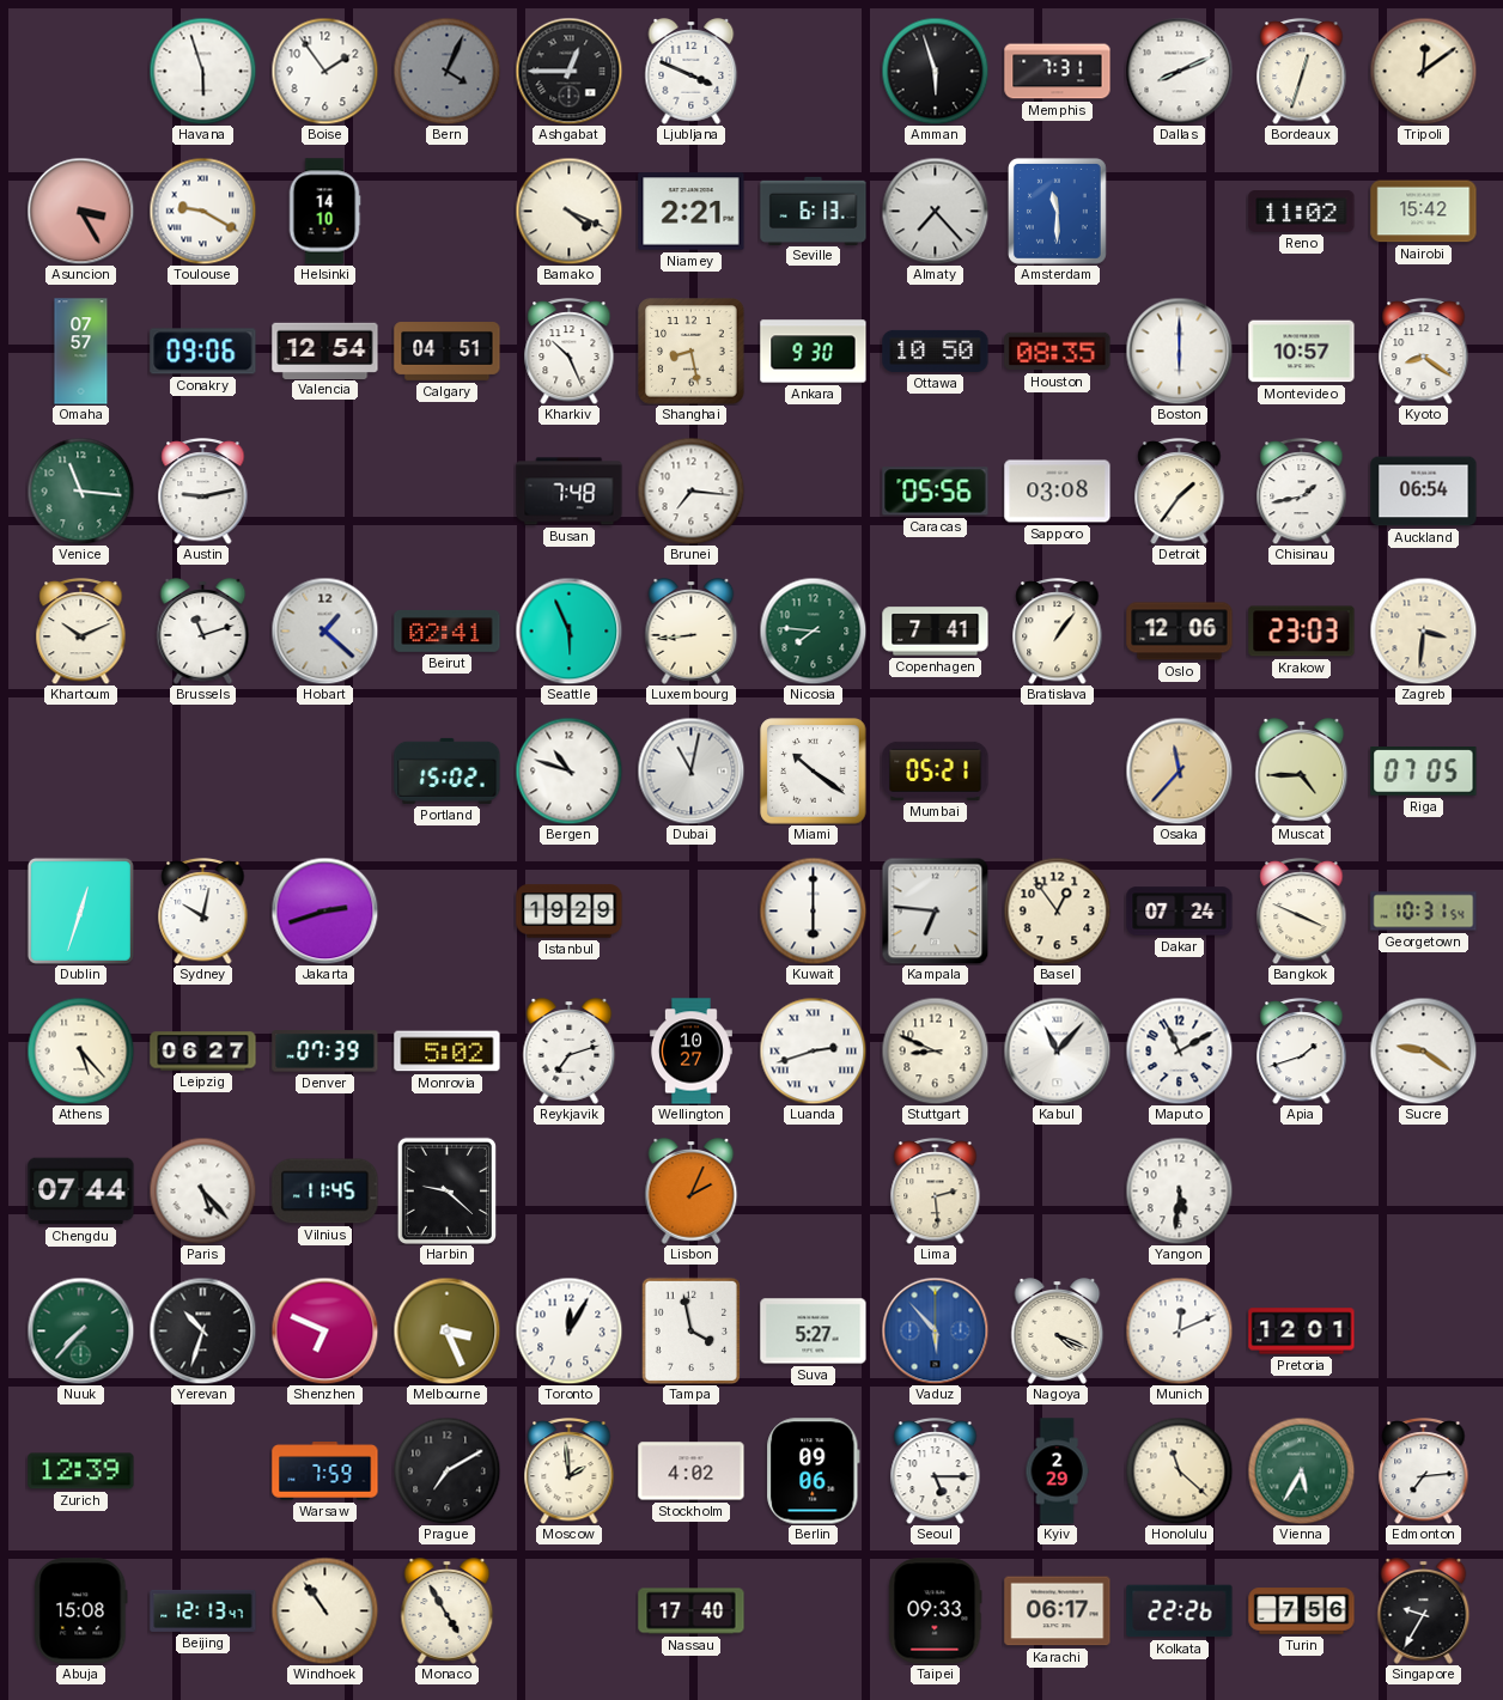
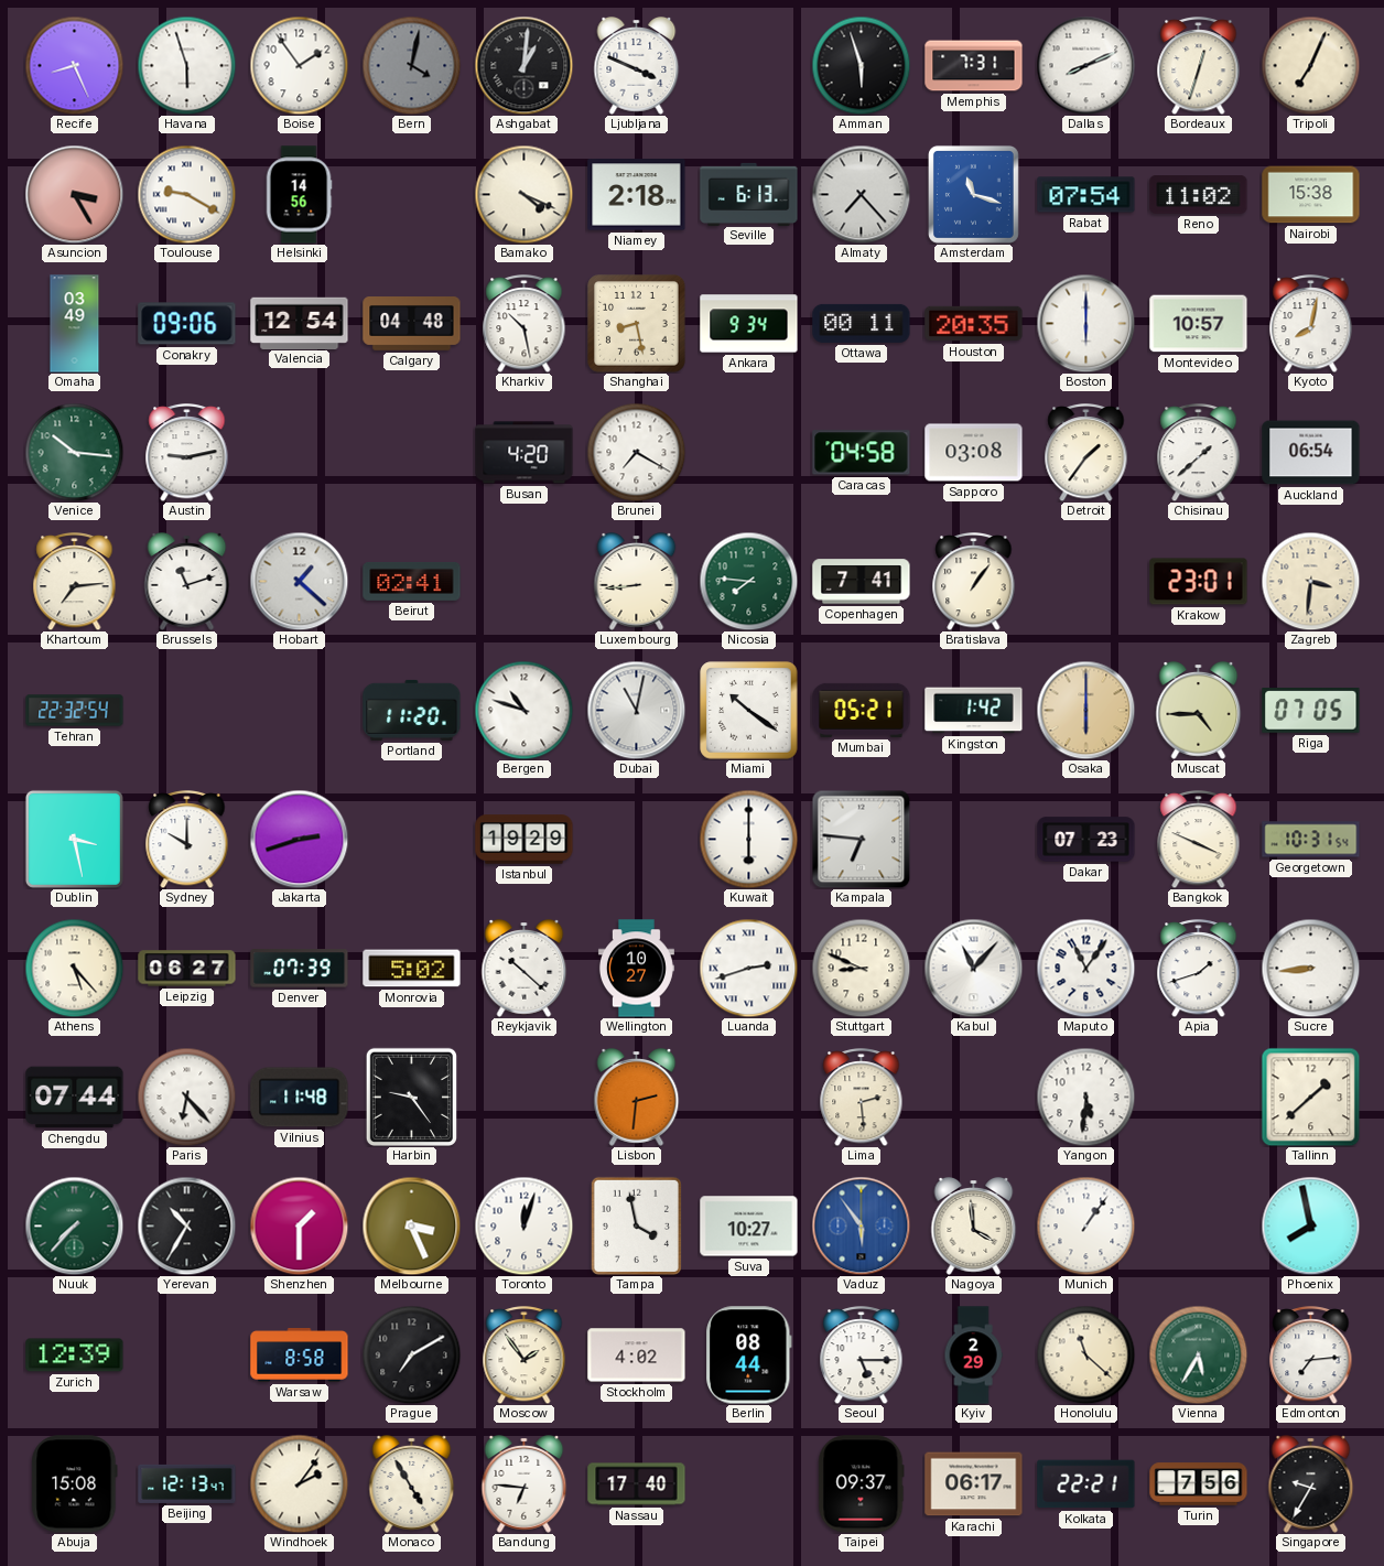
Recife: none -> 8:26 (74, 65)
Bern: 4:04 -> 4:02 (411, 65)
Ashgabat: 12:45 -> 1:01 (523, 65)
Tripoli: 12:09 -> 7:04 (1310, 65)
Helsinki: 14:10 -> 14:56 (299, 195)
Niamey: 2:21 -> 2:18 (637, 195)
Amsterdam: 11:30 -> 11:18 (973, 194)
Rabat: none -> 07:54 (1086, 195)
Nairobi: 15:42 -> 15:38 (1311, 195)
Omaha: 07:57 -> 03:49 (75, 324)
Calgary: 04:51 -> 04:48 (412, 324)
Kharkiv: 10:26 -> 10:28 (525, 324)
Ankara: 9:30 -> 9:34 (749, 324)
Ottawa: 10:50 -> 00:11 (862, 323)
Houston: 08:35 -> 20:35 (974, 324)
Kyoto: 8:21 -> 8:02 (1311, 324)
Venice: 11:16 -> 10:16 (74, 452)
Busan: 7:48 -> 4:20 (525, 453)
Brunei: 7:16 -> 7:20 (636, 452)
Caracas: 05:56 -> 04:58 (862, 453)
Chisinau: 1:43 -> 1:38 (1199, 453)
Khartoum: 10:11 -> 7:14 (75, 582)
Seattle: 5:56 -> none (568, 630)
Oslo: 12:06 -> none (1180, 632)
Krakow: 23:03 -> 23:01 (1199, 582)
Tehran: none -> 22:32 (75, 711)
Portland: 15:02 -> 11:20 (412, 710)
Kingston: none -> 1:42 (974, 711)
Osaka: 11:37 -> 6:00 (1085, 710)
Dublin: 12:33 -> 3:28 (74, 839)
Sydney: 10:02 -> 10:00 (187, 840)
Basel: 12:54 -> none (1057, 910)
Dakar: 07:24 -> 07:23 (1086, 840)
Reykjavik: 7:12 -> 10:22 (525, 969)
Maputo: 11:10 -> 11:06 (1085, 968)
Sucre: 9:21 -> 8:44 (1310, 968)
Paris: 5:23 -> 6:23 (186, 1097)
Vilnius: 11:45 -> 11:48 (300, 1098)
Harbin: 9:22 -> 9:24 (411, 1097)
Lisbon: 2:04 -> 2:31 (637, 1098)
Tallinn: none -> 1:38 (1310, 1097)
Yerevan: 10:33 -> 10:35 (186, 1225)
Shenzhen: 6:49 -> 1:30 (299, 1225)
Toronto: 12:05 -> 12:03 (523, 1225)
Suva: 5:27 -> 10:27 (749, 1227)
Vaduz: 5:53 -> 5:54 (861, 1225)
Nagoya: 4:19 -> 3:59 (974, 1227)
Munich: 12:11 -> 1:06 (1085, 1225)
Pretoria: 12:01 -> none (1302, 1332)
Phoenix: none -> 7:58 (1310, 1225)
Warsaw: 7:59 -> 8:58 (300, 1356)
Moscow: 1:59 -> 1:54 (525, 1356)
Berlin: 09:06 -> 08:44 (749, 1356)
Windhoek: 10:54 -> 2:06 (299, 1483)
Bandung: none -> 6:46 (525, 1484)
Taipei: 09:33 -> 09:37 (862, 1484)
Kolkata: 22:26 -> 22:21 (1086, 1484)
